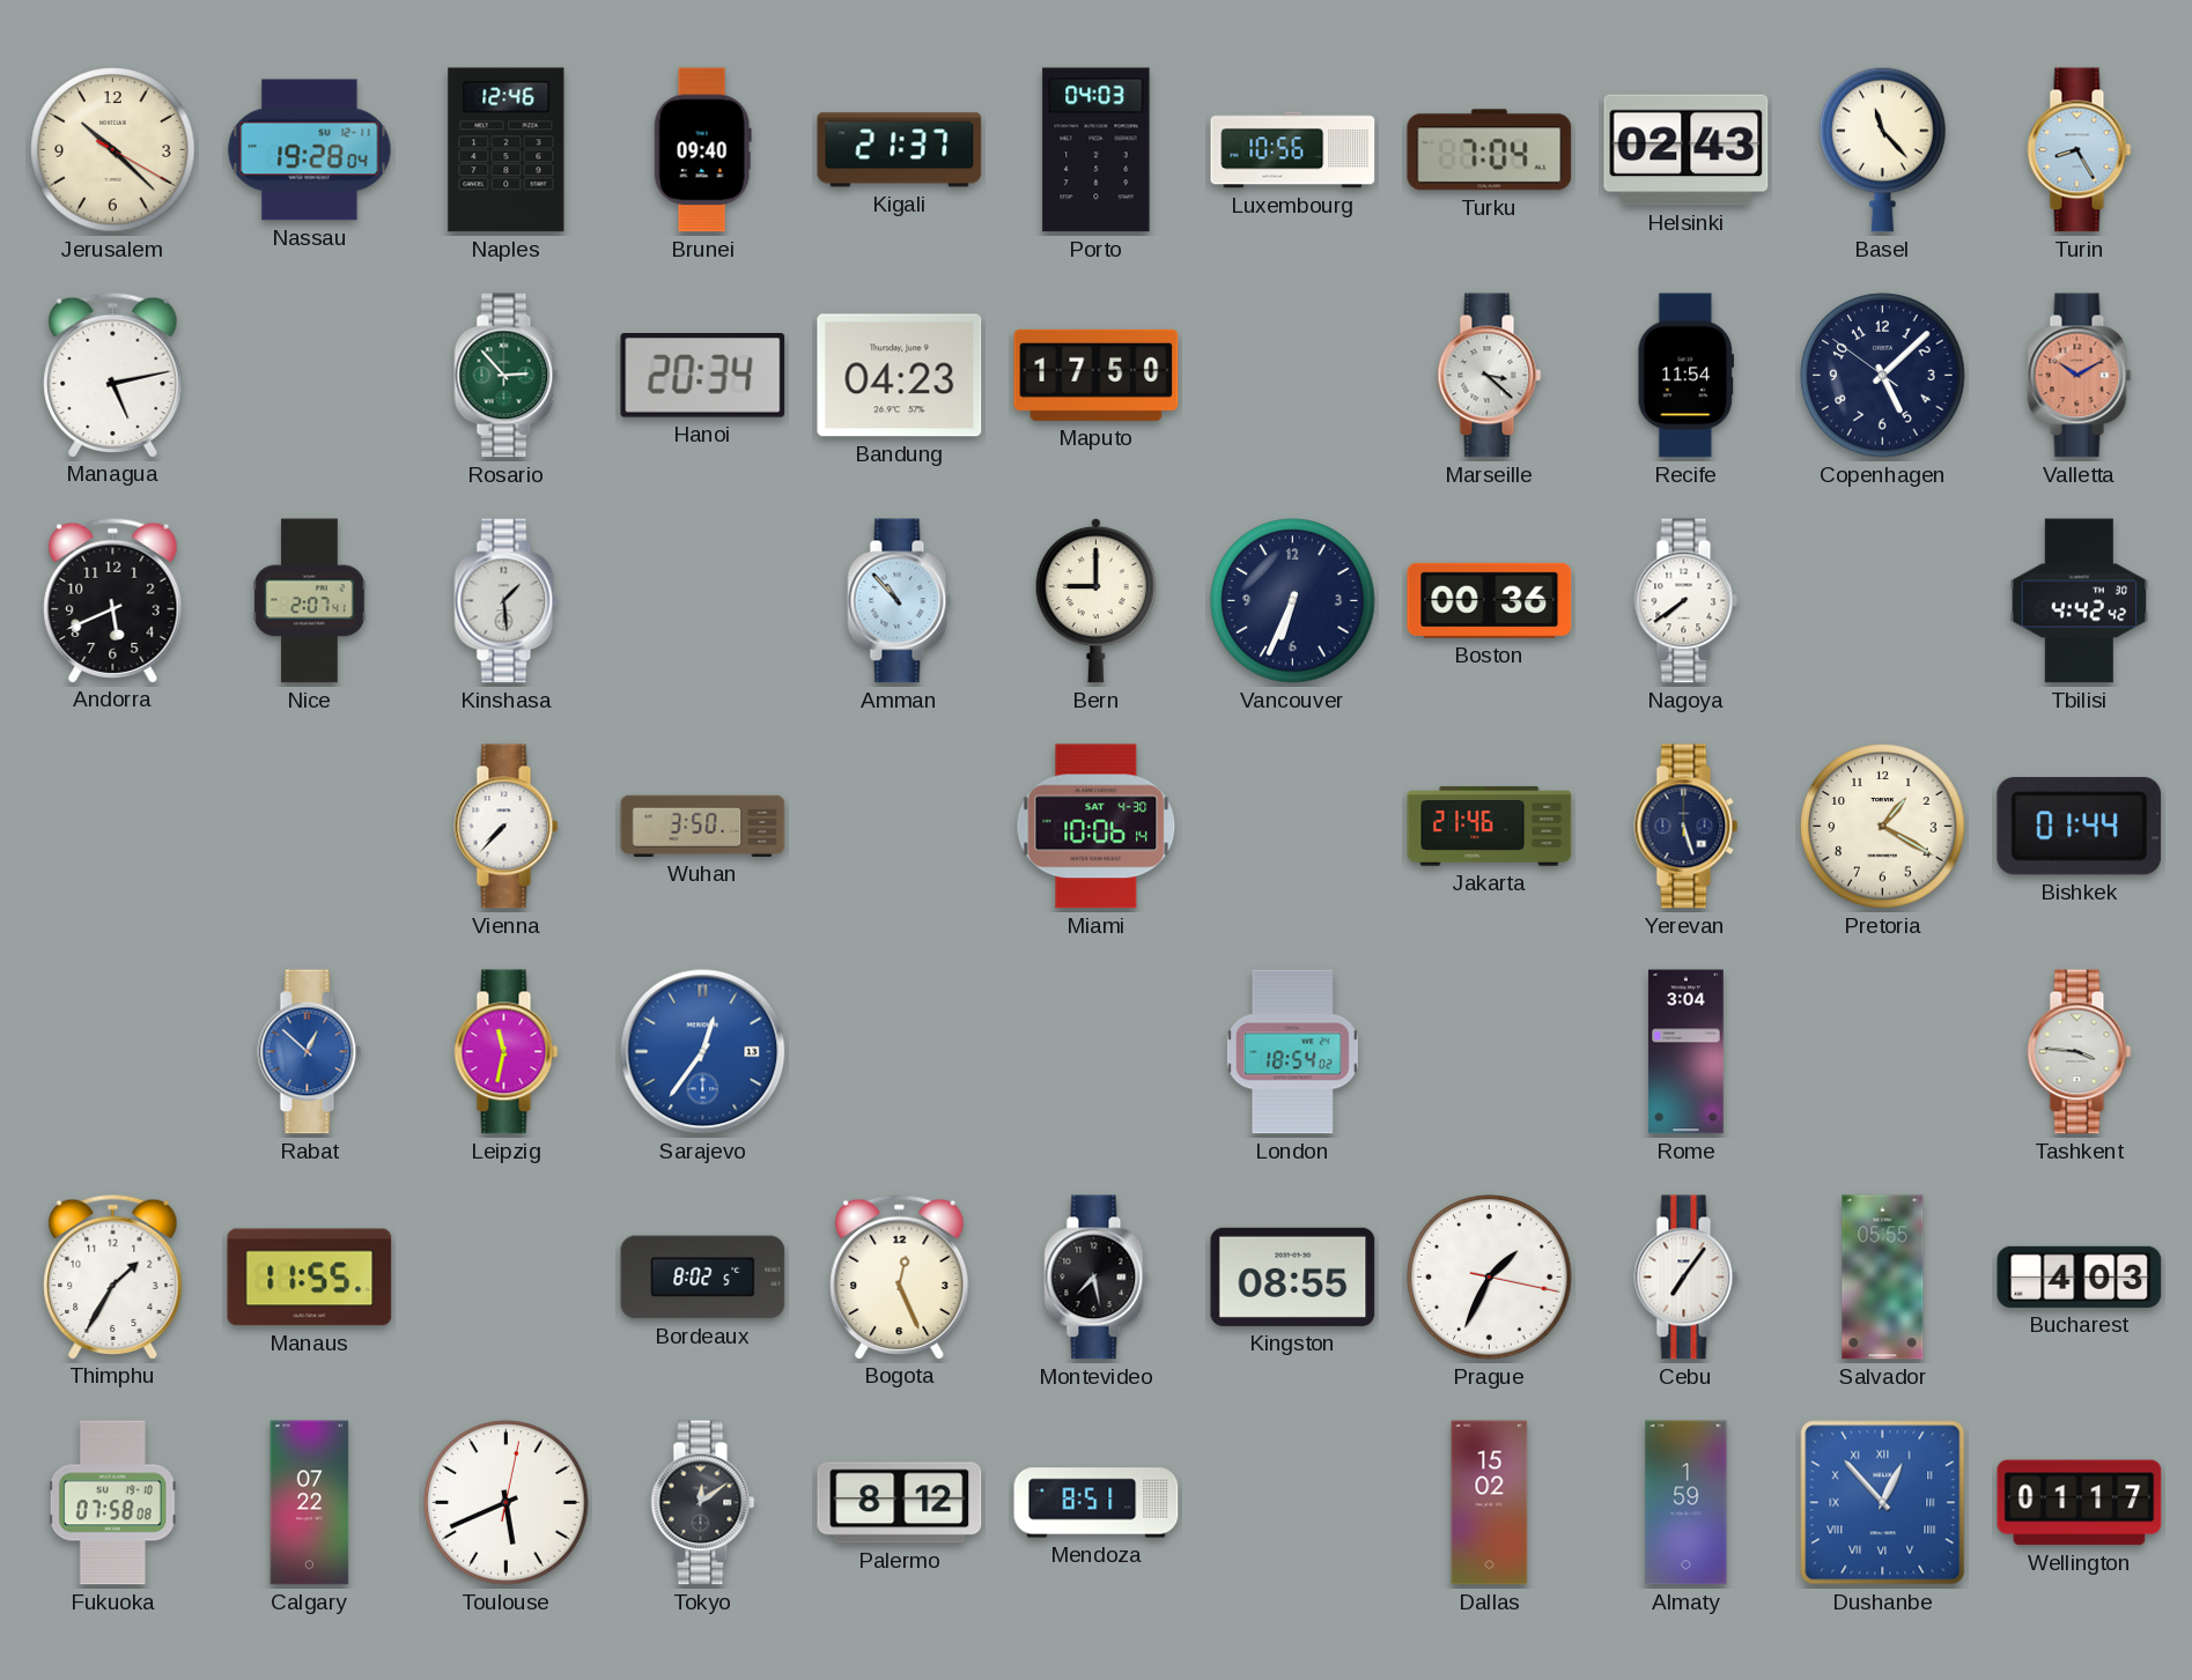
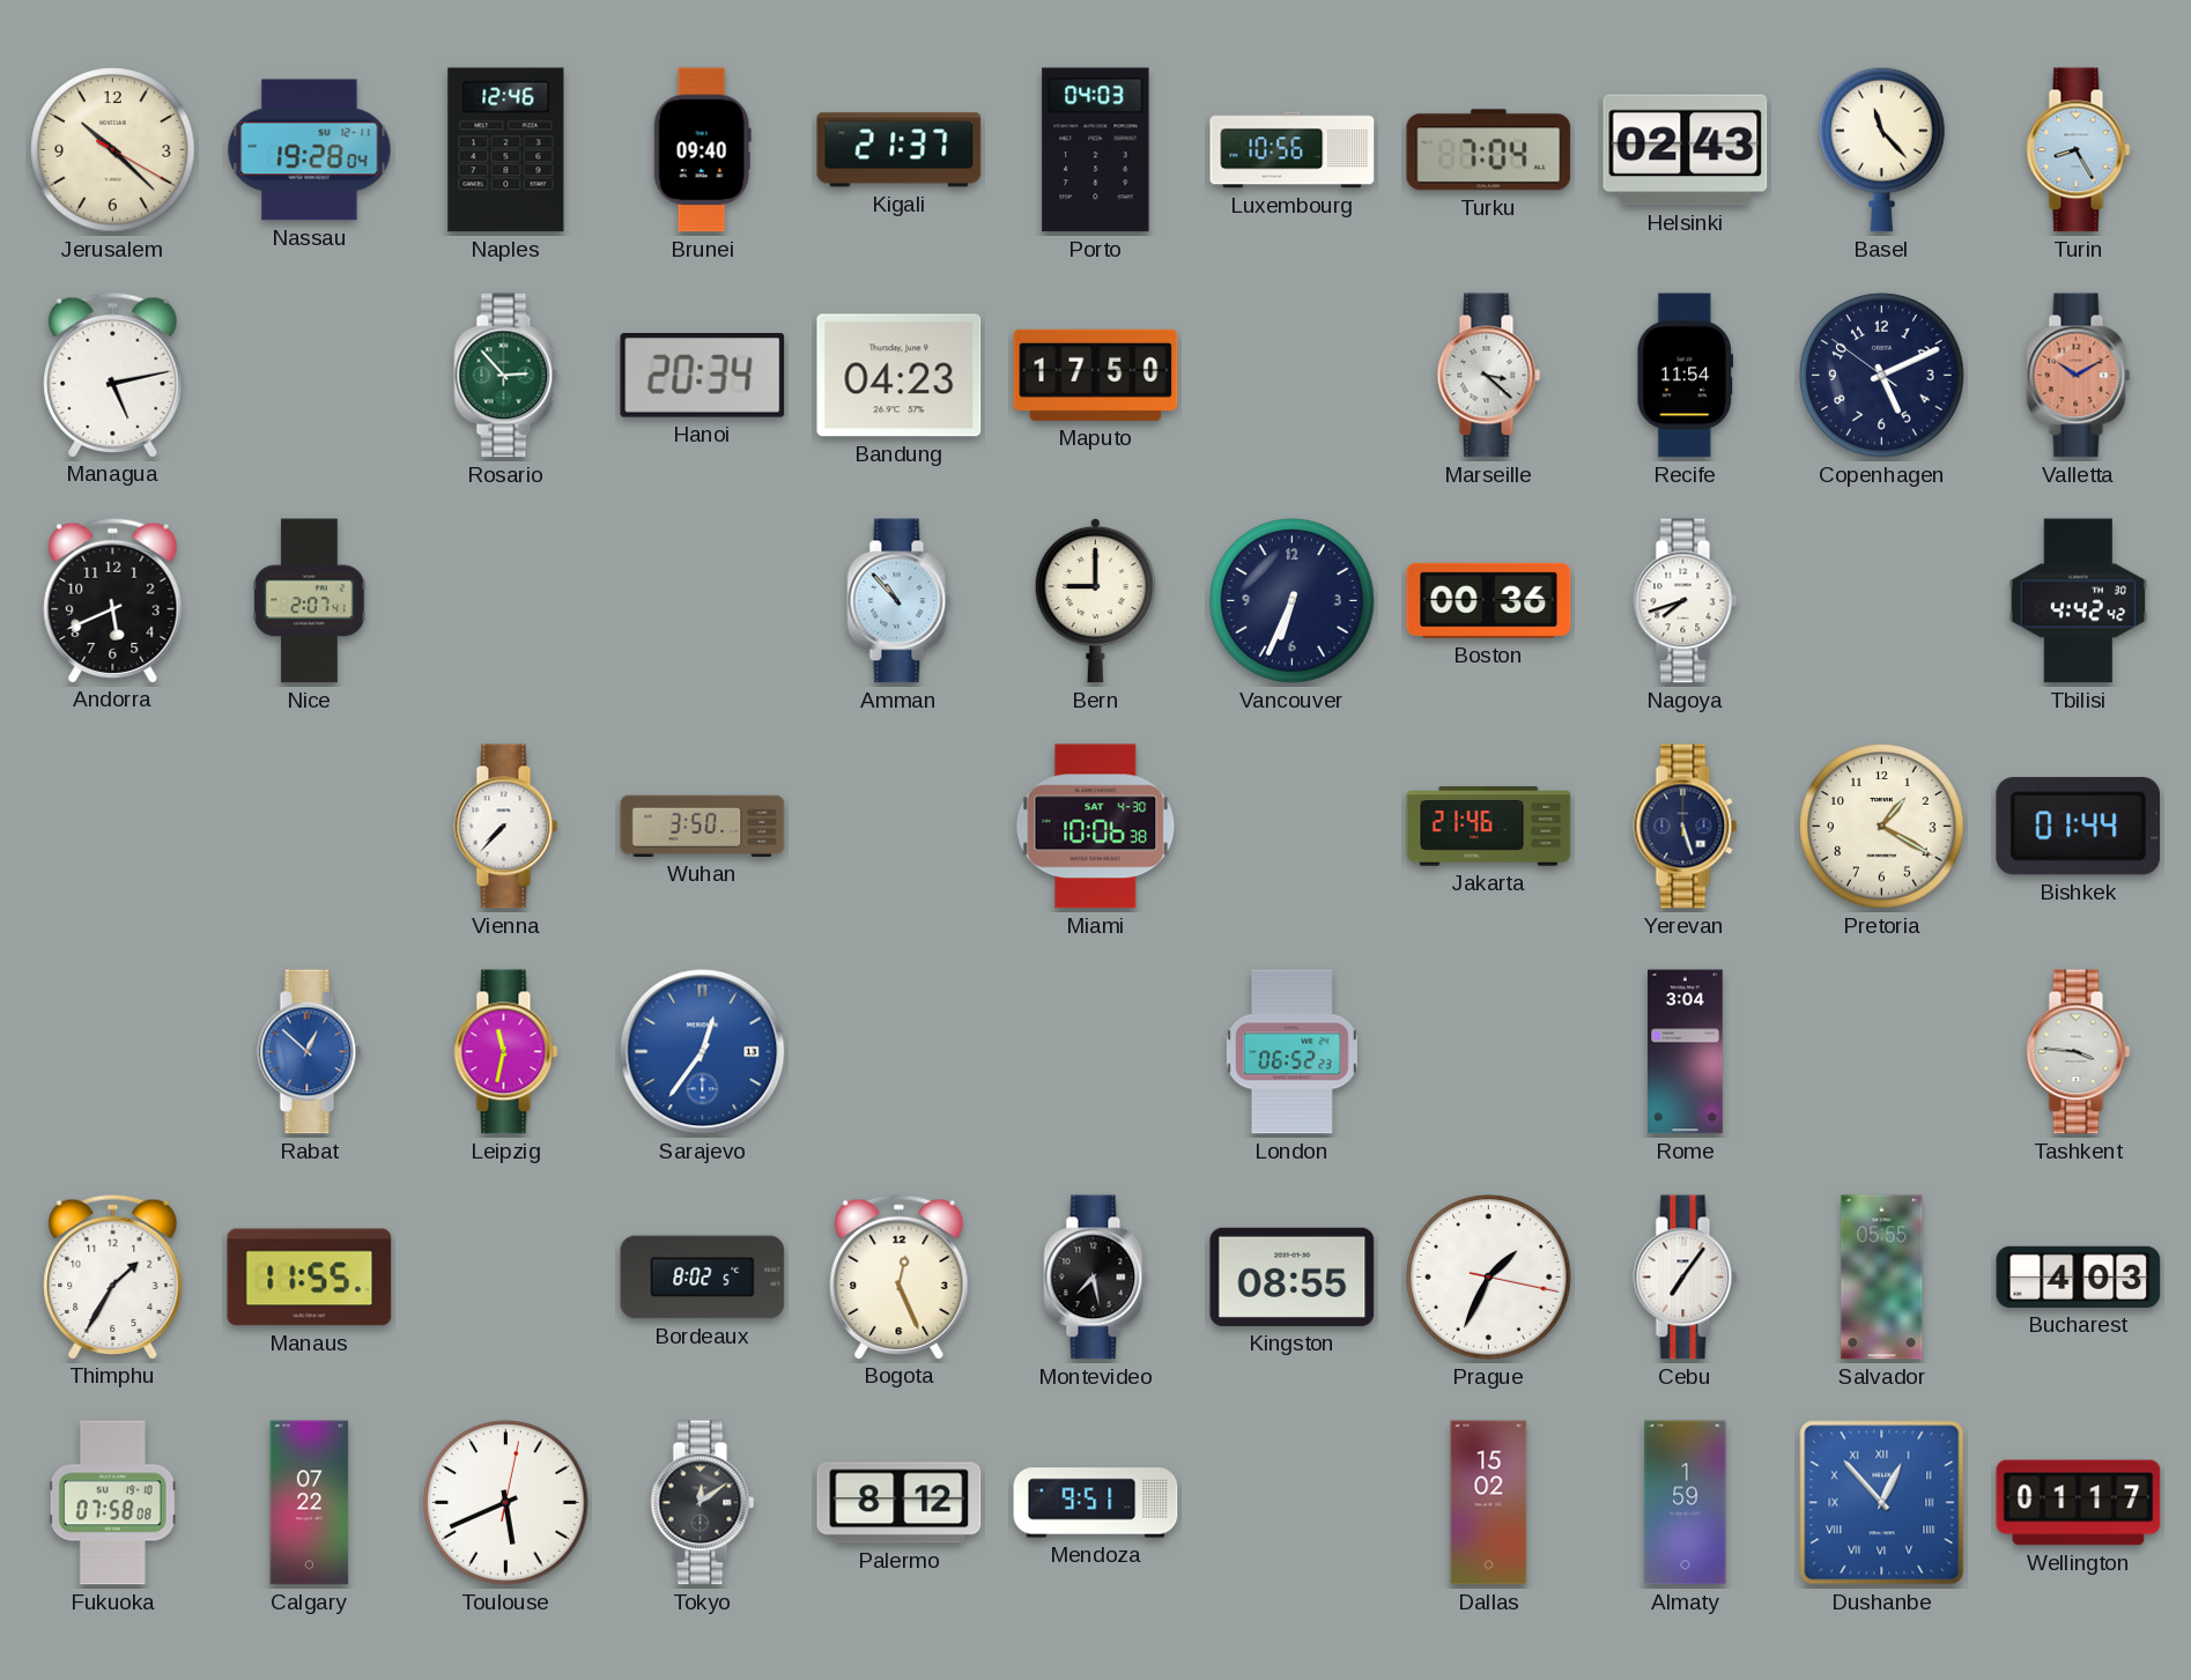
Copenhagen: 5:07 -> 5:10 (1882, 376)
Kinshasa: 1:29 -> none (507, 601)
Nagoya: 7:39 -> 7:42 (1686, 601)
Miami: 10:06:14 -> 10:06:38 (1096, 827)
London: 18:54 -> 06:52 (1291, 1052)
Mendoza: 8:51 -> 9:51 (1096, 1503)
